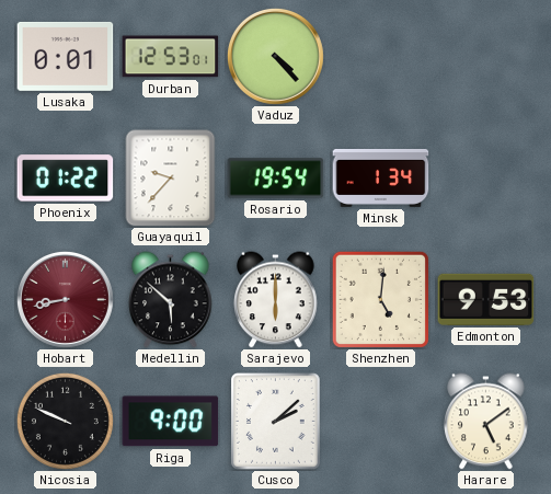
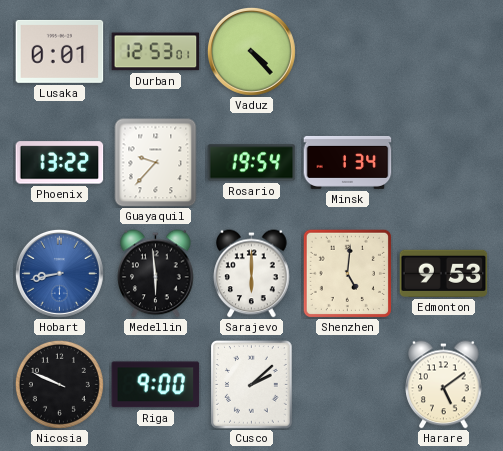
Phoenix: 01:22 -> 13:22 (60, 163)
Hobart dial: burgundy -> blue (59, 273)
Medellin: 5:52 -> 5:59 (156, 274)
